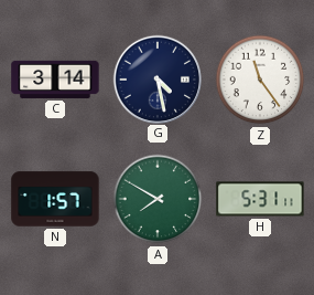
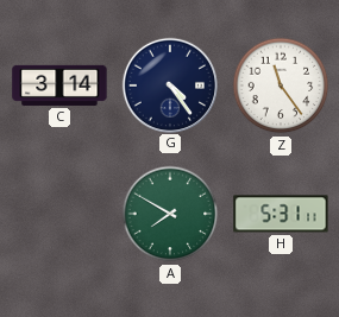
G: 4:28 -> 4:24 (169, 84)
N: 1:57 -> none (55, 199)
